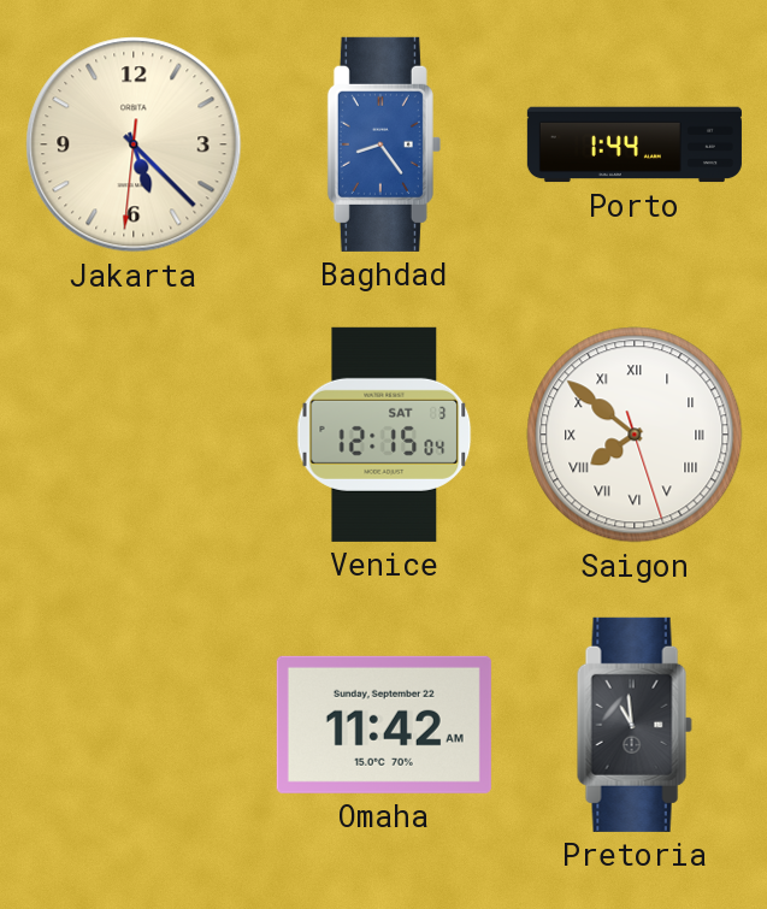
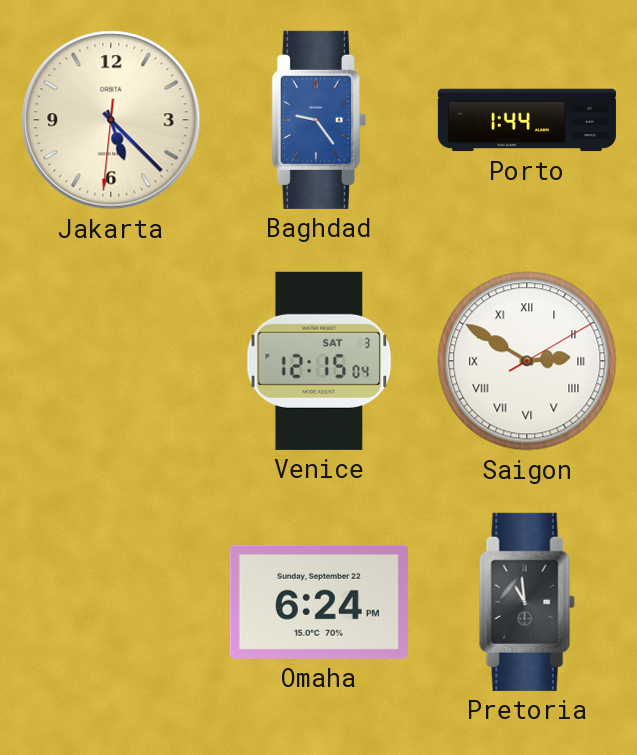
Baghdad: 8:24 -> 9:24 (319, 120)
Saigon: 7:51 -> 2:50 (527, 361)
Omaha: 11:42 -> 6:24 (319, 602)
